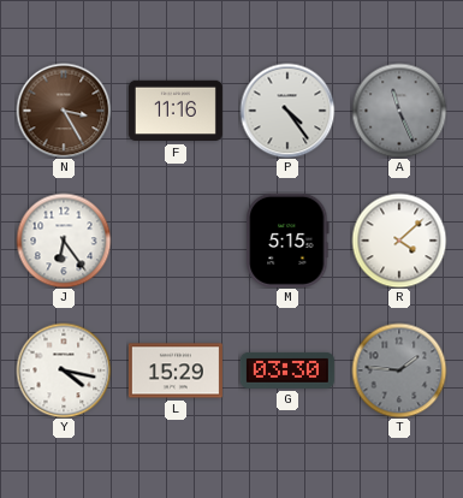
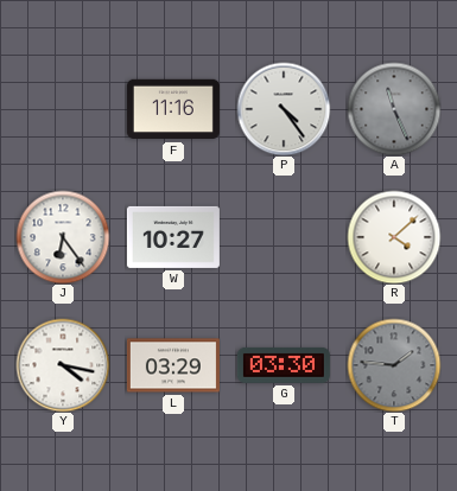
N: 3:25 -> none (64, 111)
W: none -> 10:27 (173, 237)
M: 5:15 -> none (287, 241)
L: 15:29 -> 03:29 (173, 365)
